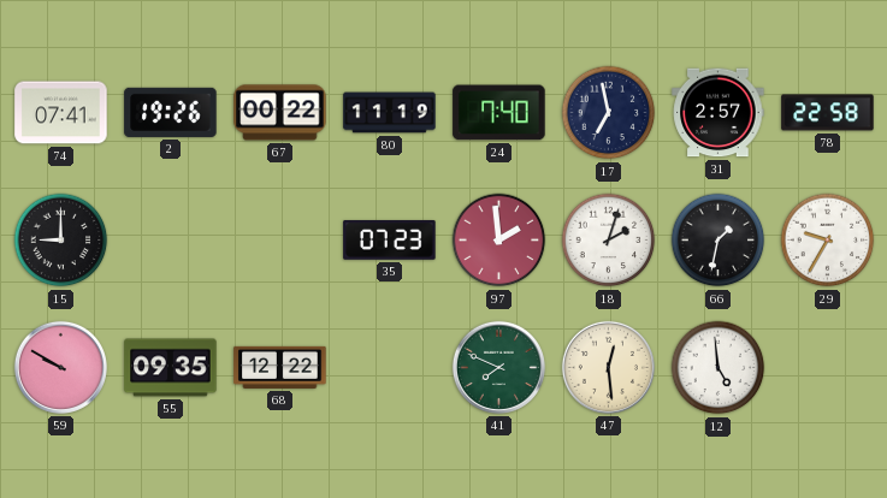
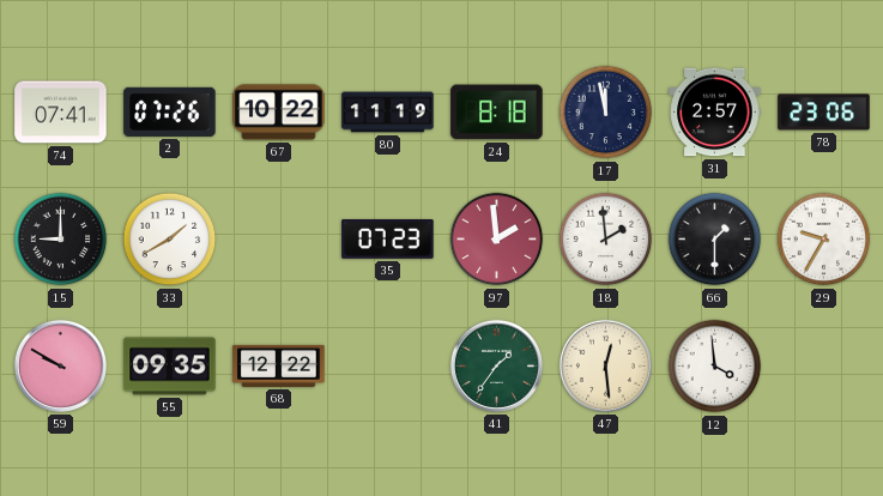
2: 19:26 -> 07:26 (170, 111)
67: 00:22 -> 10:22 (279, 113)
24: 7:40 -> 8:18 (497, 113)
17: 6:58 -> 11:58 (606, 113)
78: 22:58 -> 23:06 (824, 113)
33: none -> 1:40 (170, 240)
18: 2:03 -> 1:59 (606, 240)
66: 1:32 -> 1:30 (715, 240)
41: 7:49 -> 1:36 (496, 365)
12: 4:59 -> 3:59 (715, 367)
